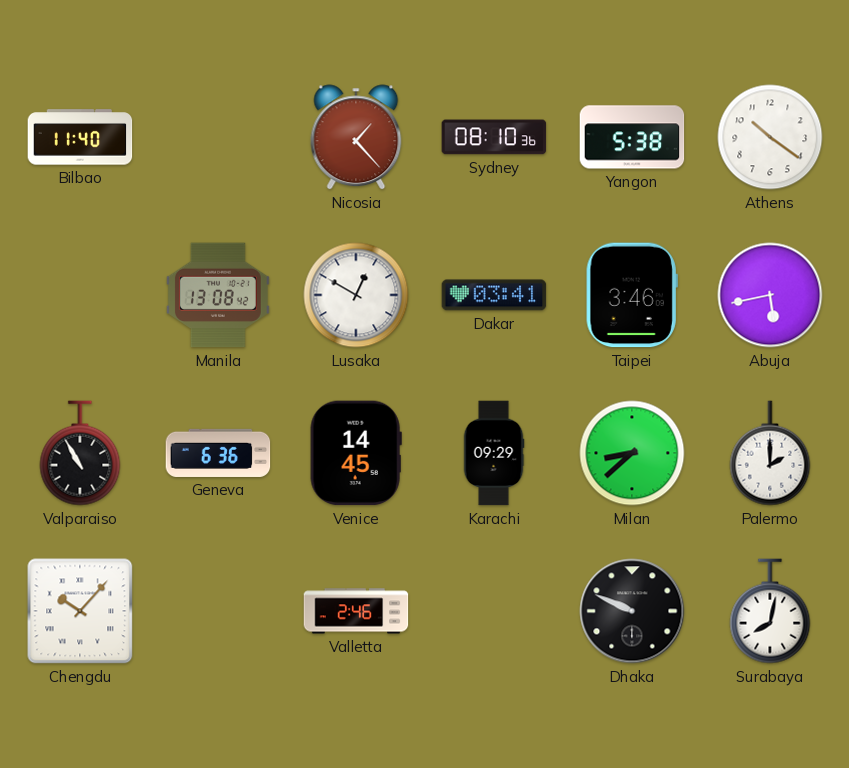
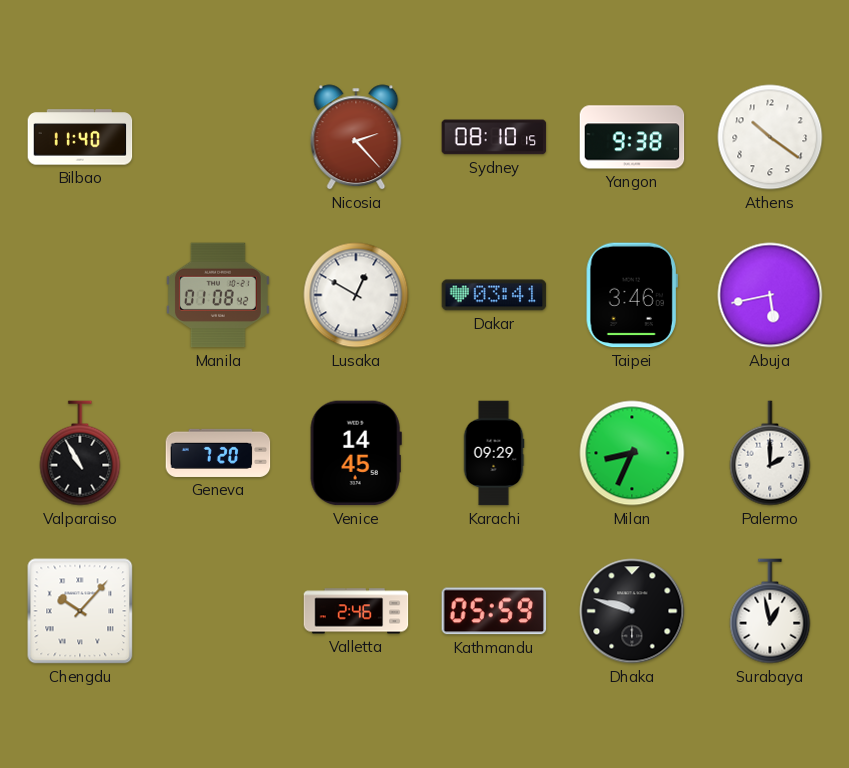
Nicosia: 1:23 -> 2:23 (356, 137)
Sydney: 08:10:36 -> 08:10:15 (494, 137)
Yangon: 5:38 -> 9:38 (632, 137)
Manila: 13:08 -> 01:08 (218, 295)
Geneva: 6:36 -> 7:20 (218, 453)
Milan: 8:38 -> 8:34 (632, 453)
Kathmandu: none -> 05:59 (494, 611)
Dhaka: 9:49 -> 9:48 (632, 611)
Surabaya: 8:02 -> 12:58 (770, 611)
